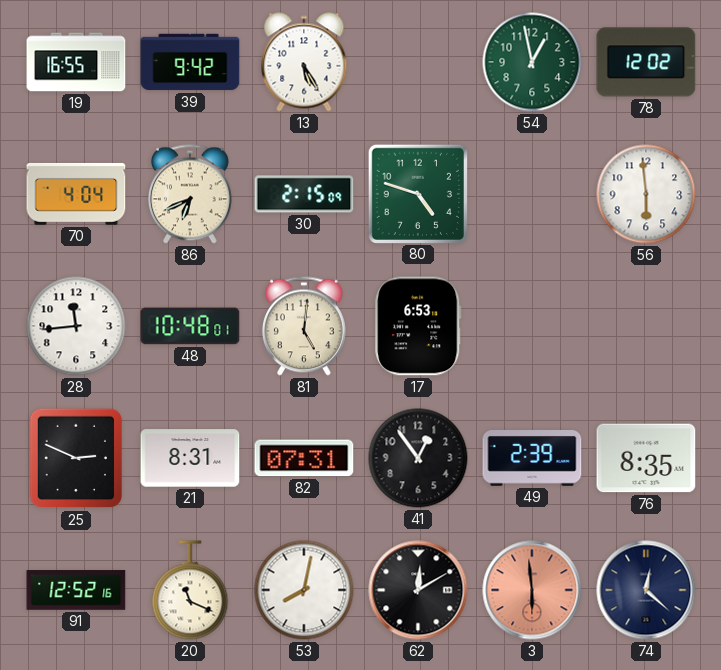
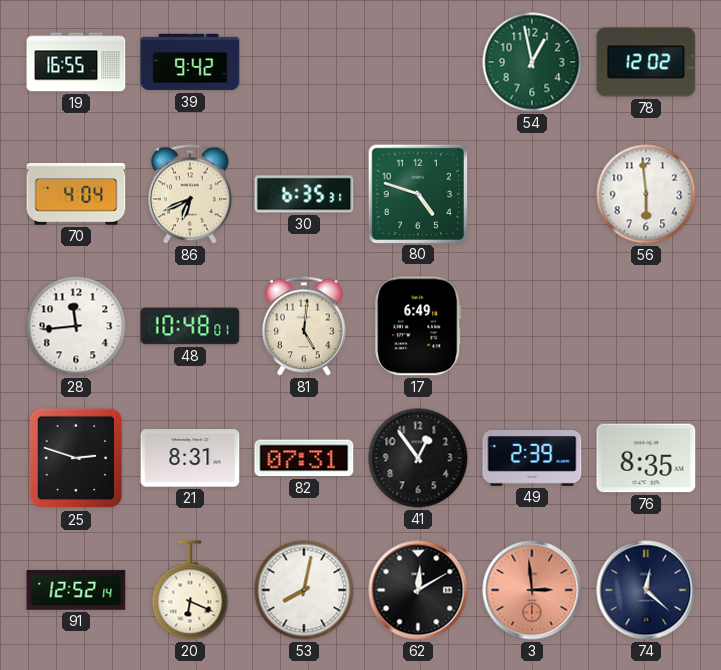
13: 5:25 -> none (304, 62)
30: 2:15 -> 6:35 (304, 194)
17: 6:53 -> 6:49 (418, 326)
25: 2:49 -> 2:48 (76, 458)
91: 12:52:16 -> 12:52:14 (76, 590)
20: 11:19 -> 6:19 (190, 590)
3: 5:59 -> 2:59 (532, 590)
